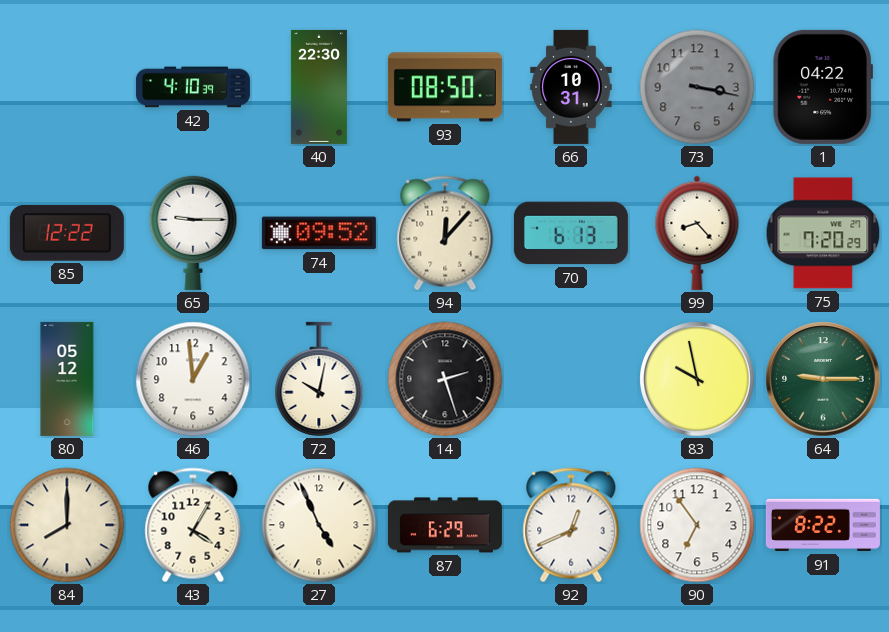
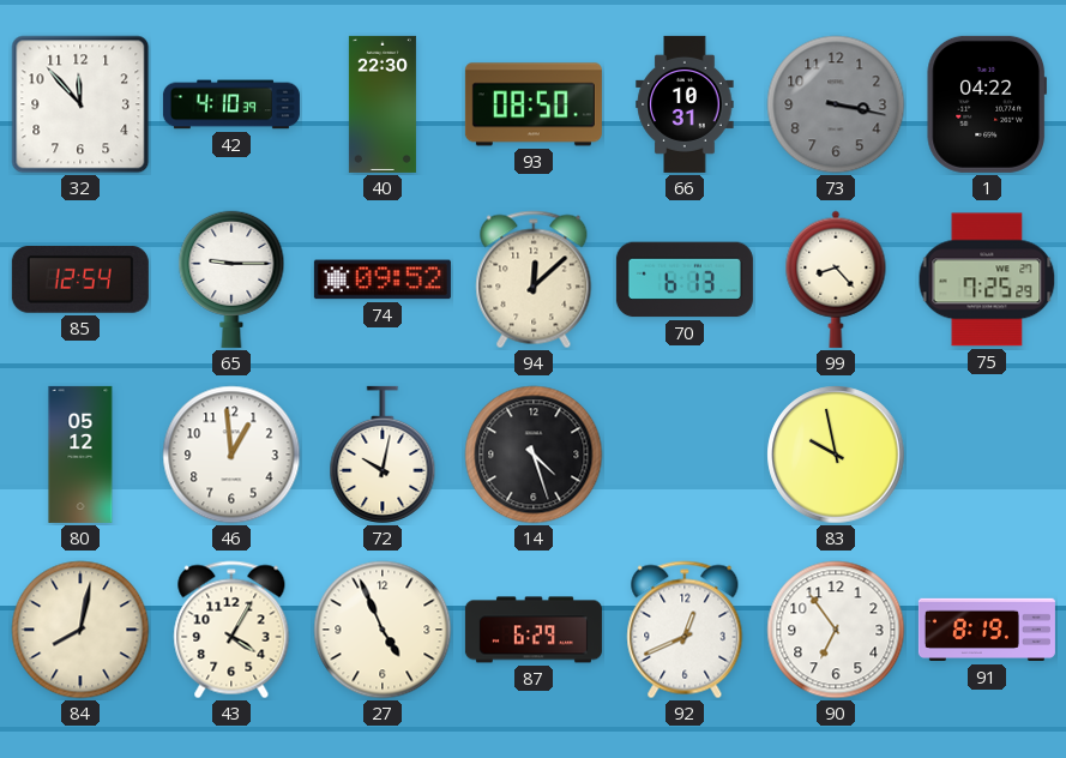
32: none -> 11:53 (80, 104)
85: 12:22 -> 12:54 (80, 279)
94: 12:07 -> 12:08 (534, 279)
75: 7:20 -> 7:25 (987, 279)
14: 2:27 -> 4:27 (534, 455)
64: 9:15 -> none (823, 379)
84: 8:00 -> 8:02 (80, 630)
91: 8:22 -> 8:19 (987, 630)
